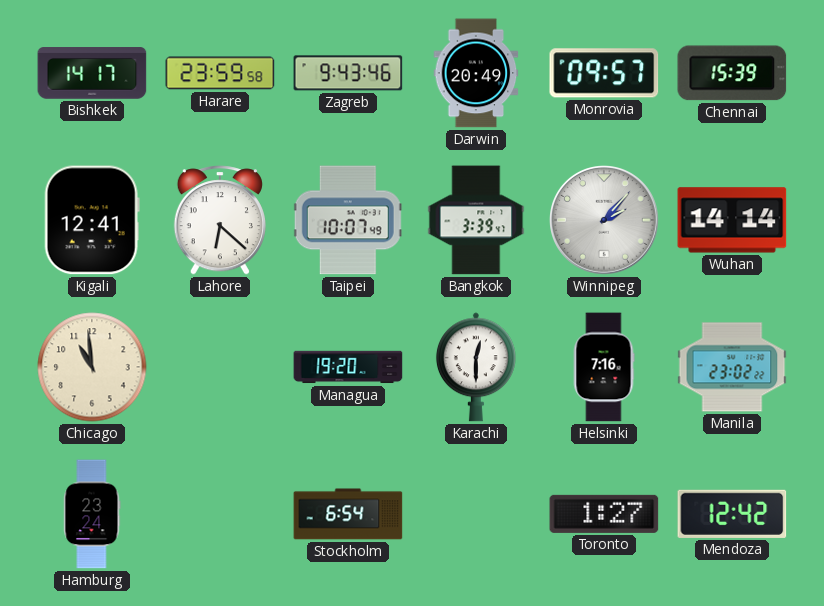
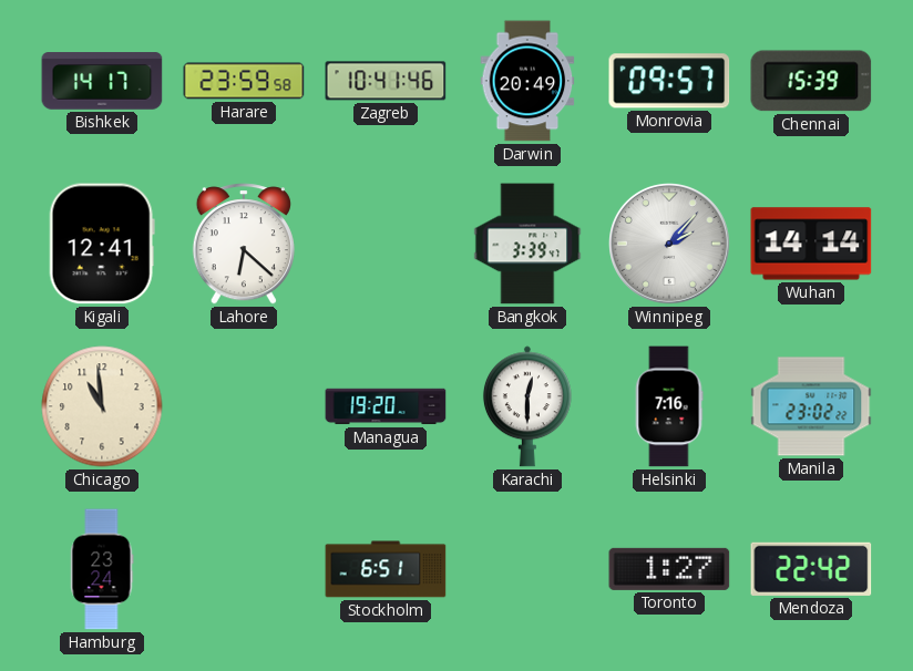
Zagreb: 9:43 -> 10:41 (386, 81)
Taipei: 10:07 -> none (348, 220)
Stockholm: 6:54 -> 6:51 (386, 569)
Mendoza: 12:42 -> 22:42 (811, 569)
